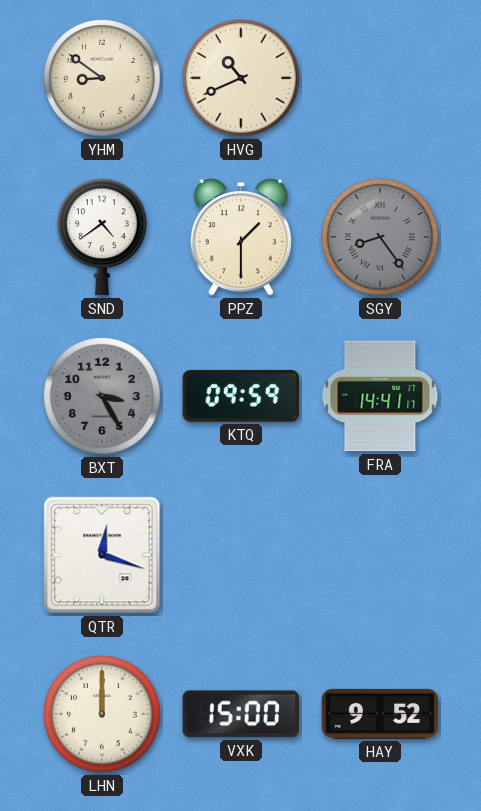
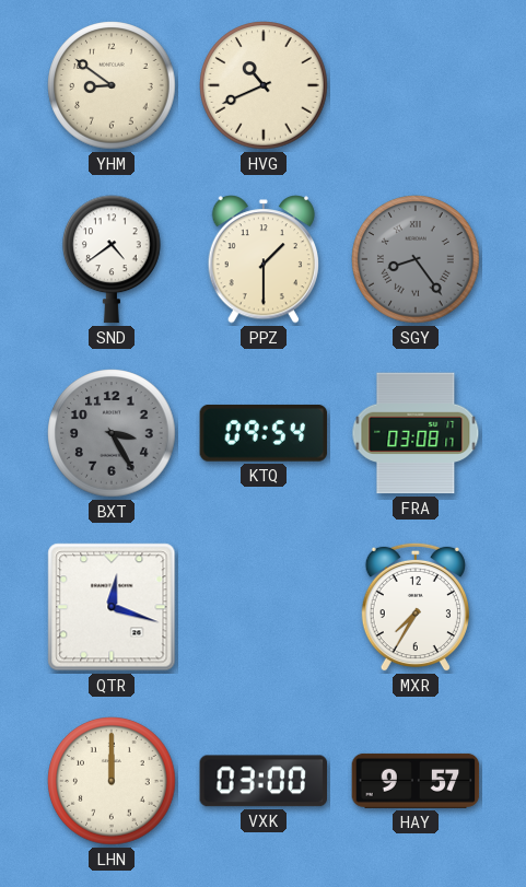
KTQ: 09:59 -> 09:54 (264, 433)
FRA: 14:41 -> 03:08 (416, 433)
MXR: none -> 7:35 (416, 607)
VXK: 15:00 -> 03:00 (264, 781)
HAY: 9:52 -> 9:57 (416, 781)
